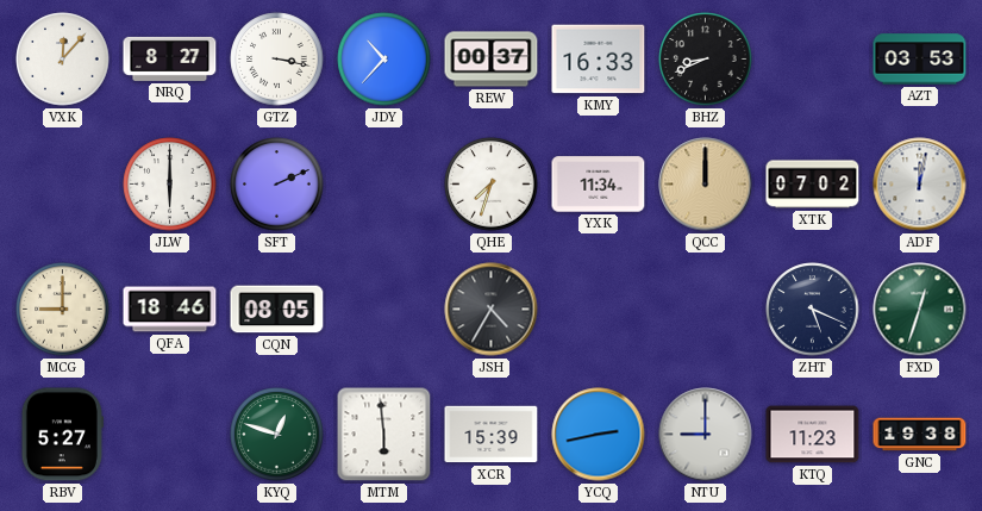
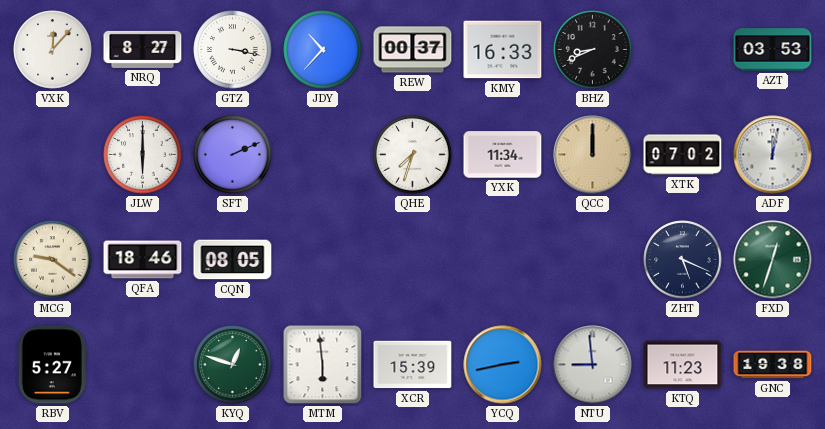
MCG: 9:00 -> 9:21 (53, 260)
JSH: 4:35 -> none (492, 310)
NTU: 9:00 -> 8:59 (593, 365)
